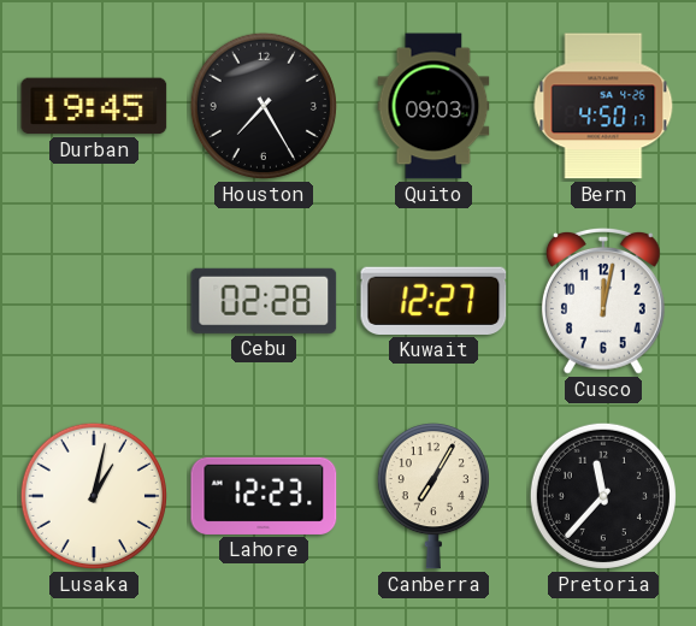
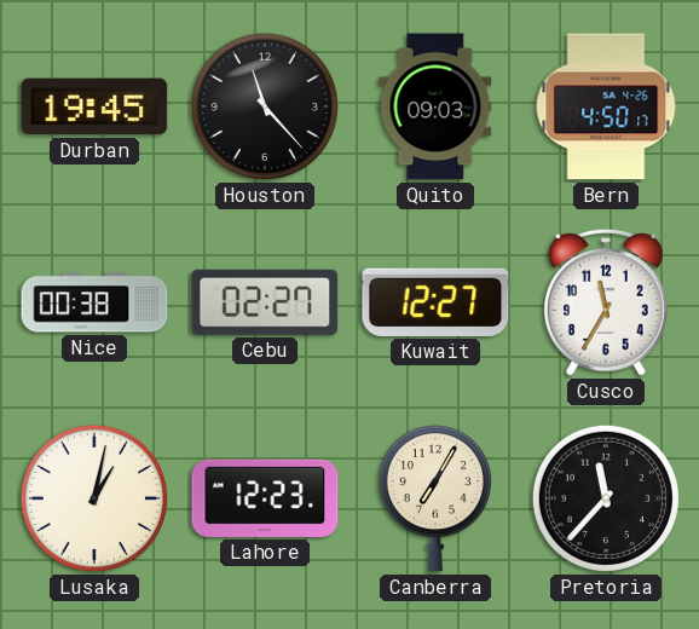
Houston: 7:25 -> 11:23 (265, 106)
Nice: none -> 00:38 (94, 302)
Cebu: 02:28 -> 02:27 (265, 302)
Cusco: 12:02 -> 11:35 (606, 302)
